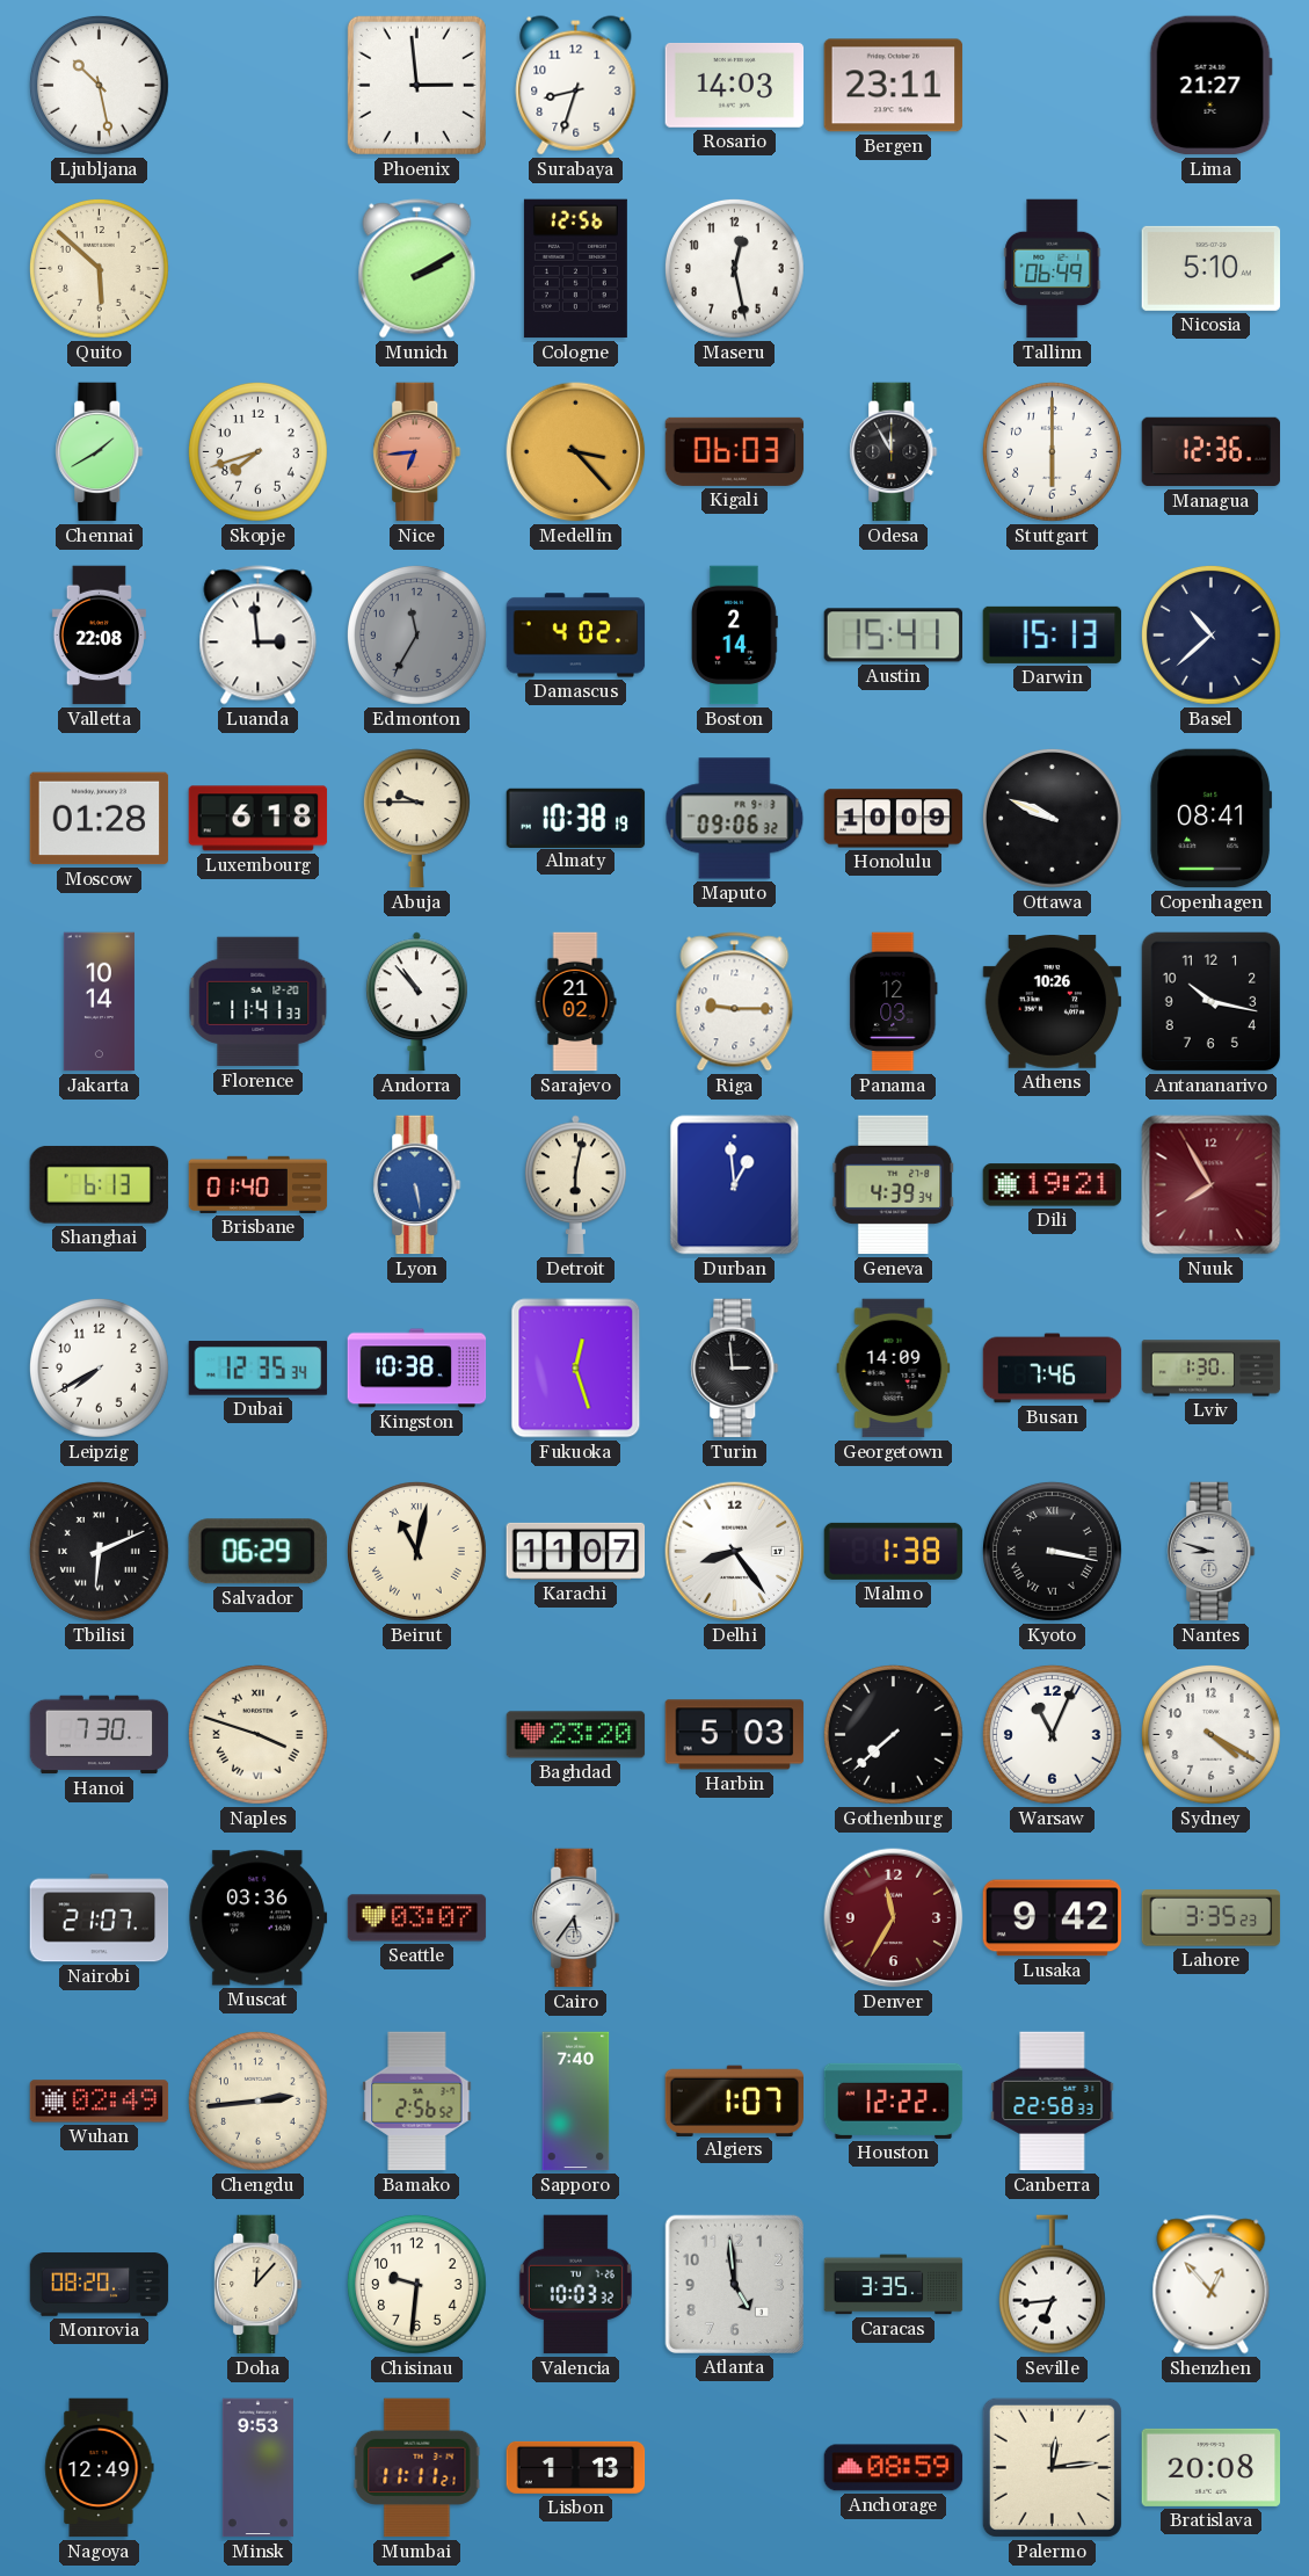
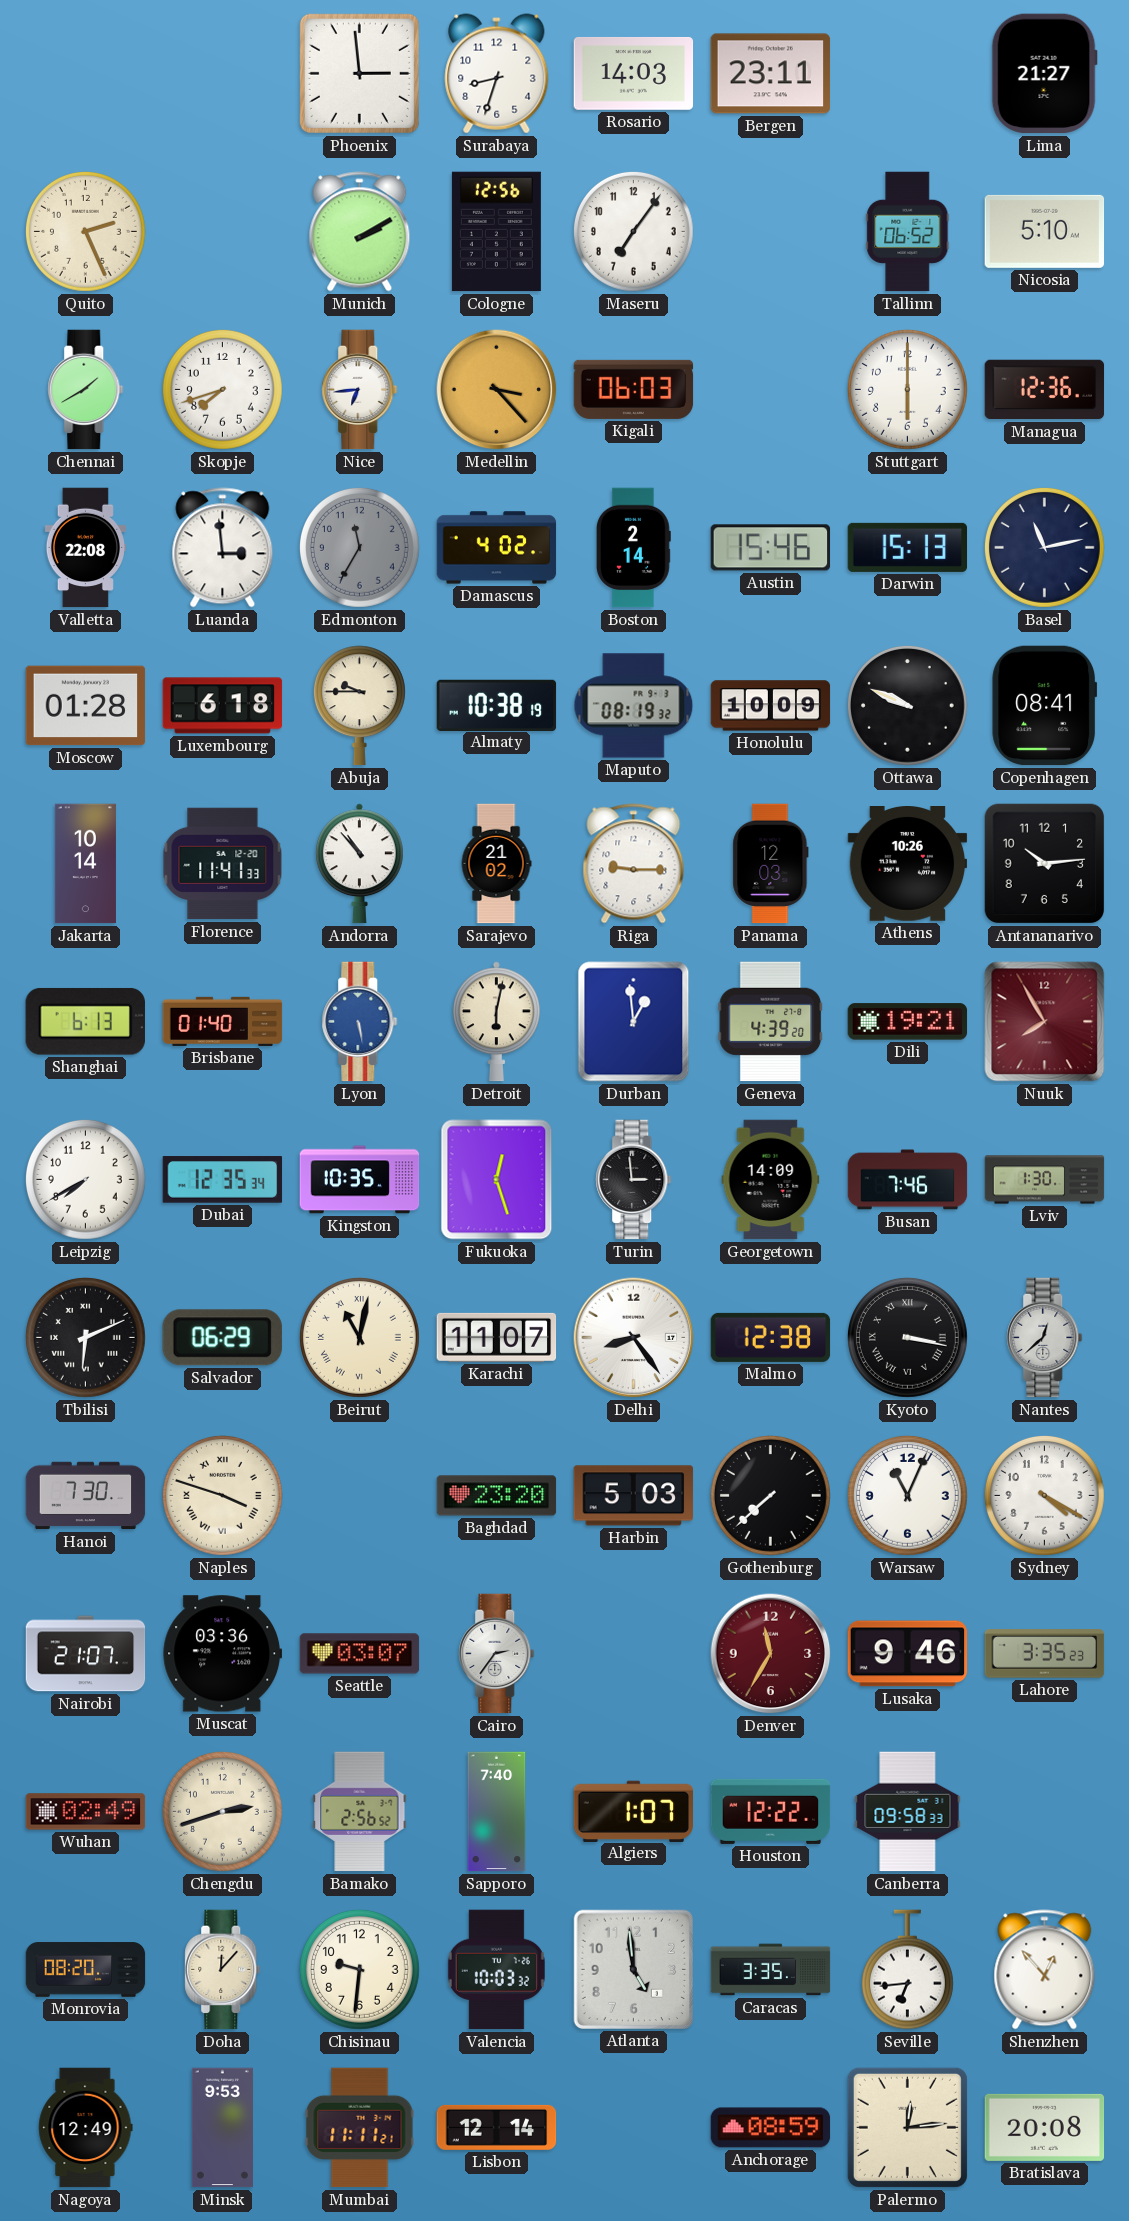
Ljubljana: 10:28 -> none (99, 85)
Quito: 5:52 -> 2:26 (85, 231)
Maseru: 12:28 -> 7:06 (633, 231)
Tallinn: 06:49 -> 06:52 (908, 232)
Nice dial: salmon -> white (360, 390)
Odesa: 11:55 -> none (894, 452)
Austin: 15:41 -> 15:46 (771, 548)
Basel: 10:38 -> 11:13 (1044, 547)
Maputo: 09:06 -> 08:19 (634, 706)
Antananarivo: 10:17 -> 10:14 (1045, 864)
Geneva: 4:39:34 -> 4:39:20 (771, 1022)
Kingston: 10:38 -> 10:35 (360, 1180)
Malmo: 1:38 -> 12:38 (771, 1337)
Nantes: 8:48 -> 12:38 (1045, 1338)
Cairo: 5:36 -> 2:36 (497, 1654)
Lusaka: 9:42 -> 9:46 (908, 1654)
Chengdu: 2:44 -> 2:42 (222, 1811)
Canberra: 22:58 -> 09:58 (908, 1812)
Lisbon: 1:13 -> 12:14 (497, 2127)
